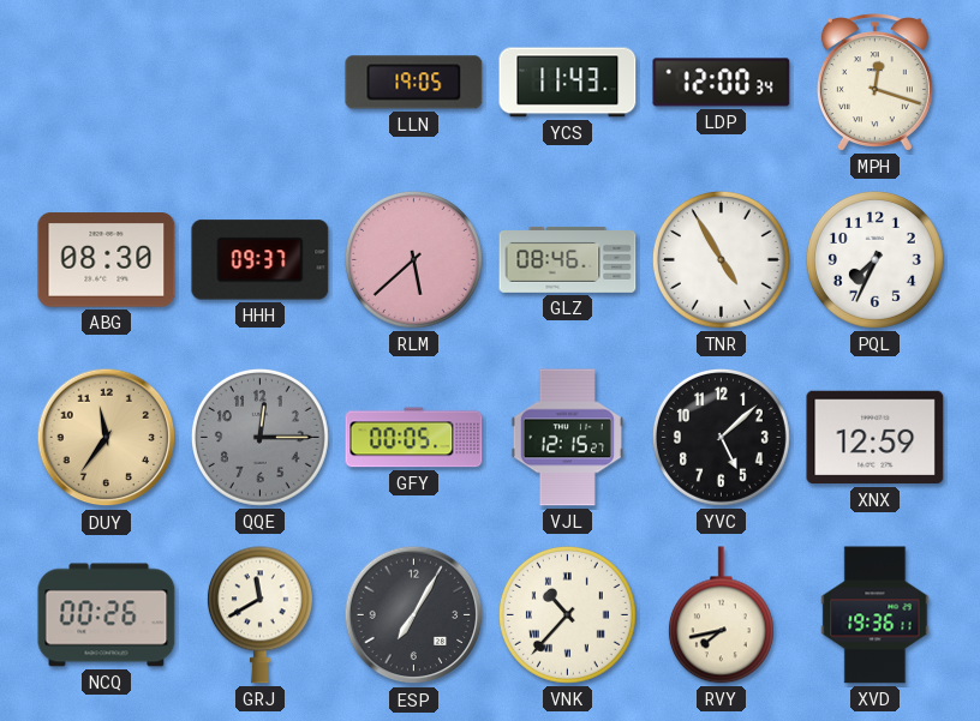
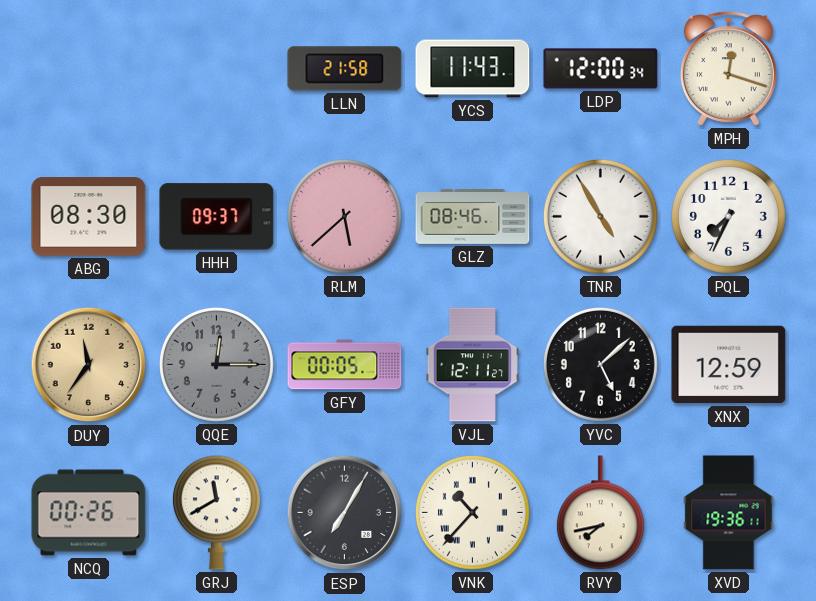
LLN: 19:05 -> 21:58 (345, 69)
VJL: 12:15 -> 12:11 (472, 365)
